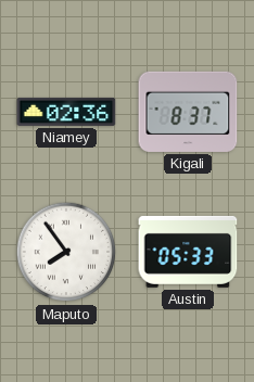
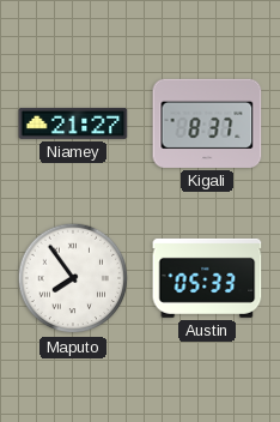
Niamey: 02:36 -> 21:27 (73, 123)
